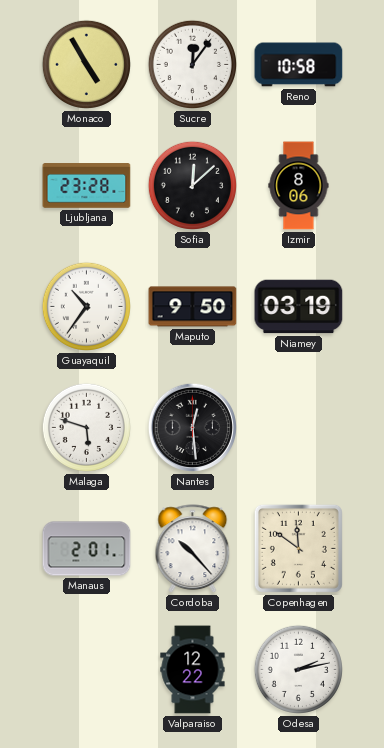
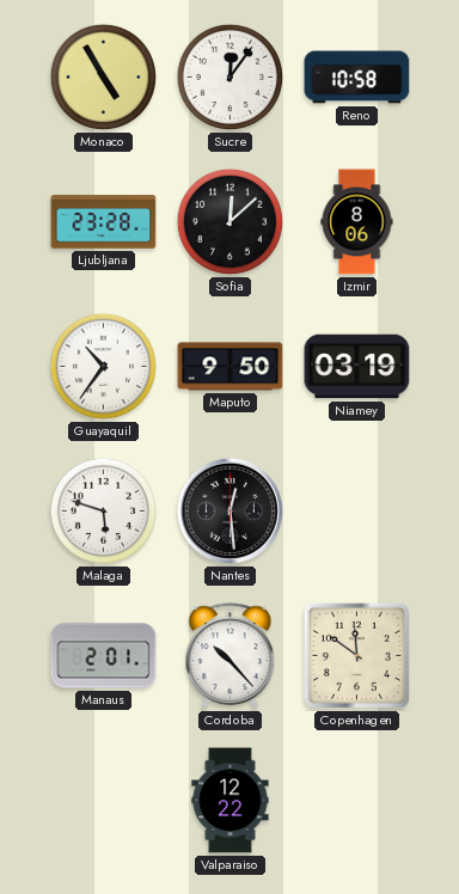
Odesa: 2:13 -> none (298, 669)
